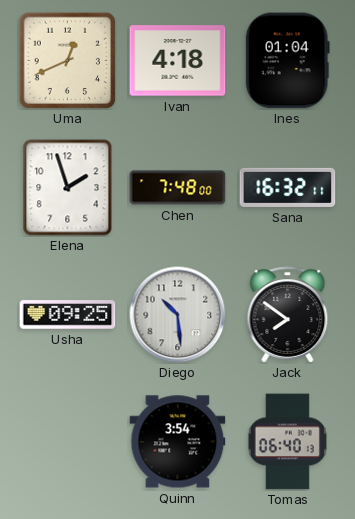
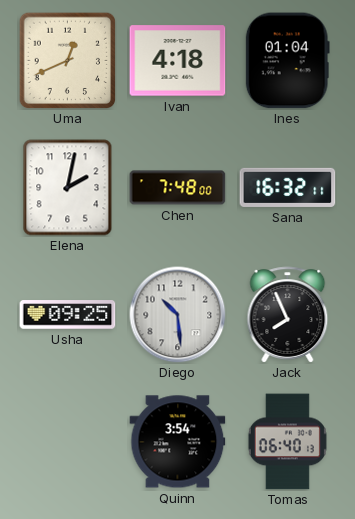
Elena: 1:57 -> 2:02 (68, 188)
Jack: 7:51 -> 7:56 (288, 315)
